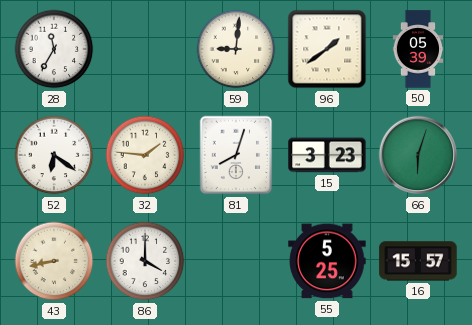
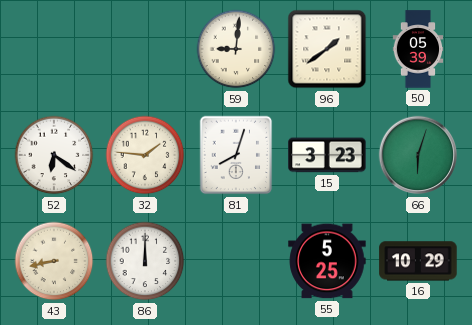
28: 11:35 -> none (54, 49)
86: 4:00 -> 12:00 (145, 261)
16: 15:57 -> 10:29 (418, 261)
